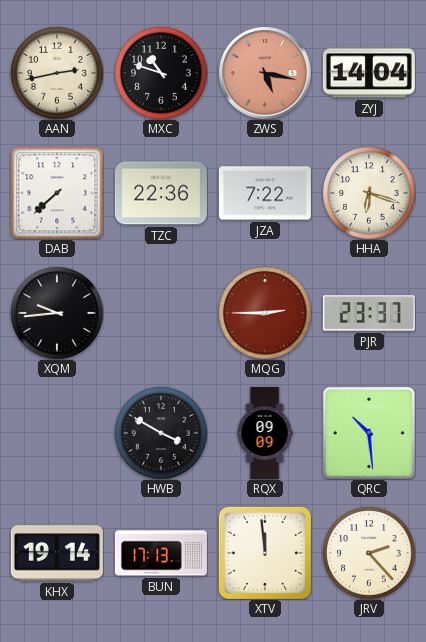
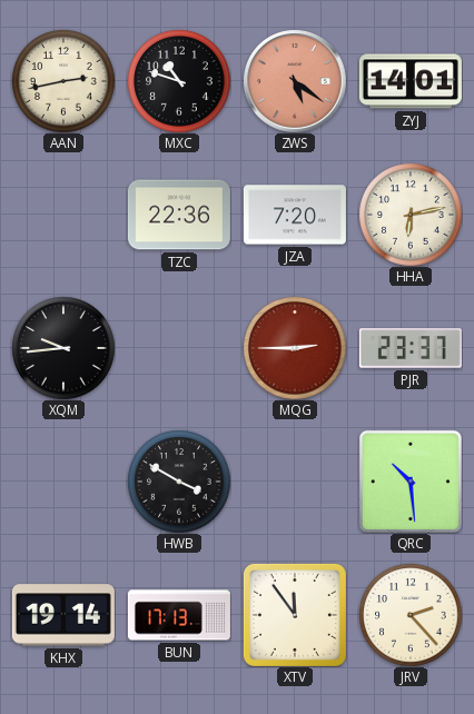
ZWS: 5:17 -> 5:21 (295, 81)
ZYJ: 14:04 -> 14:01 (411, 81)
DAB: 7:38 -> none (57, 193)
JZA: 7:22 -> 7:20 (295, 215)
HHA: 6:18 -> 6:13 (411, 215)
RQX: 09:09 -> none (265, 433)
XTV: 11:59 -> 11:54 (295, 615)
